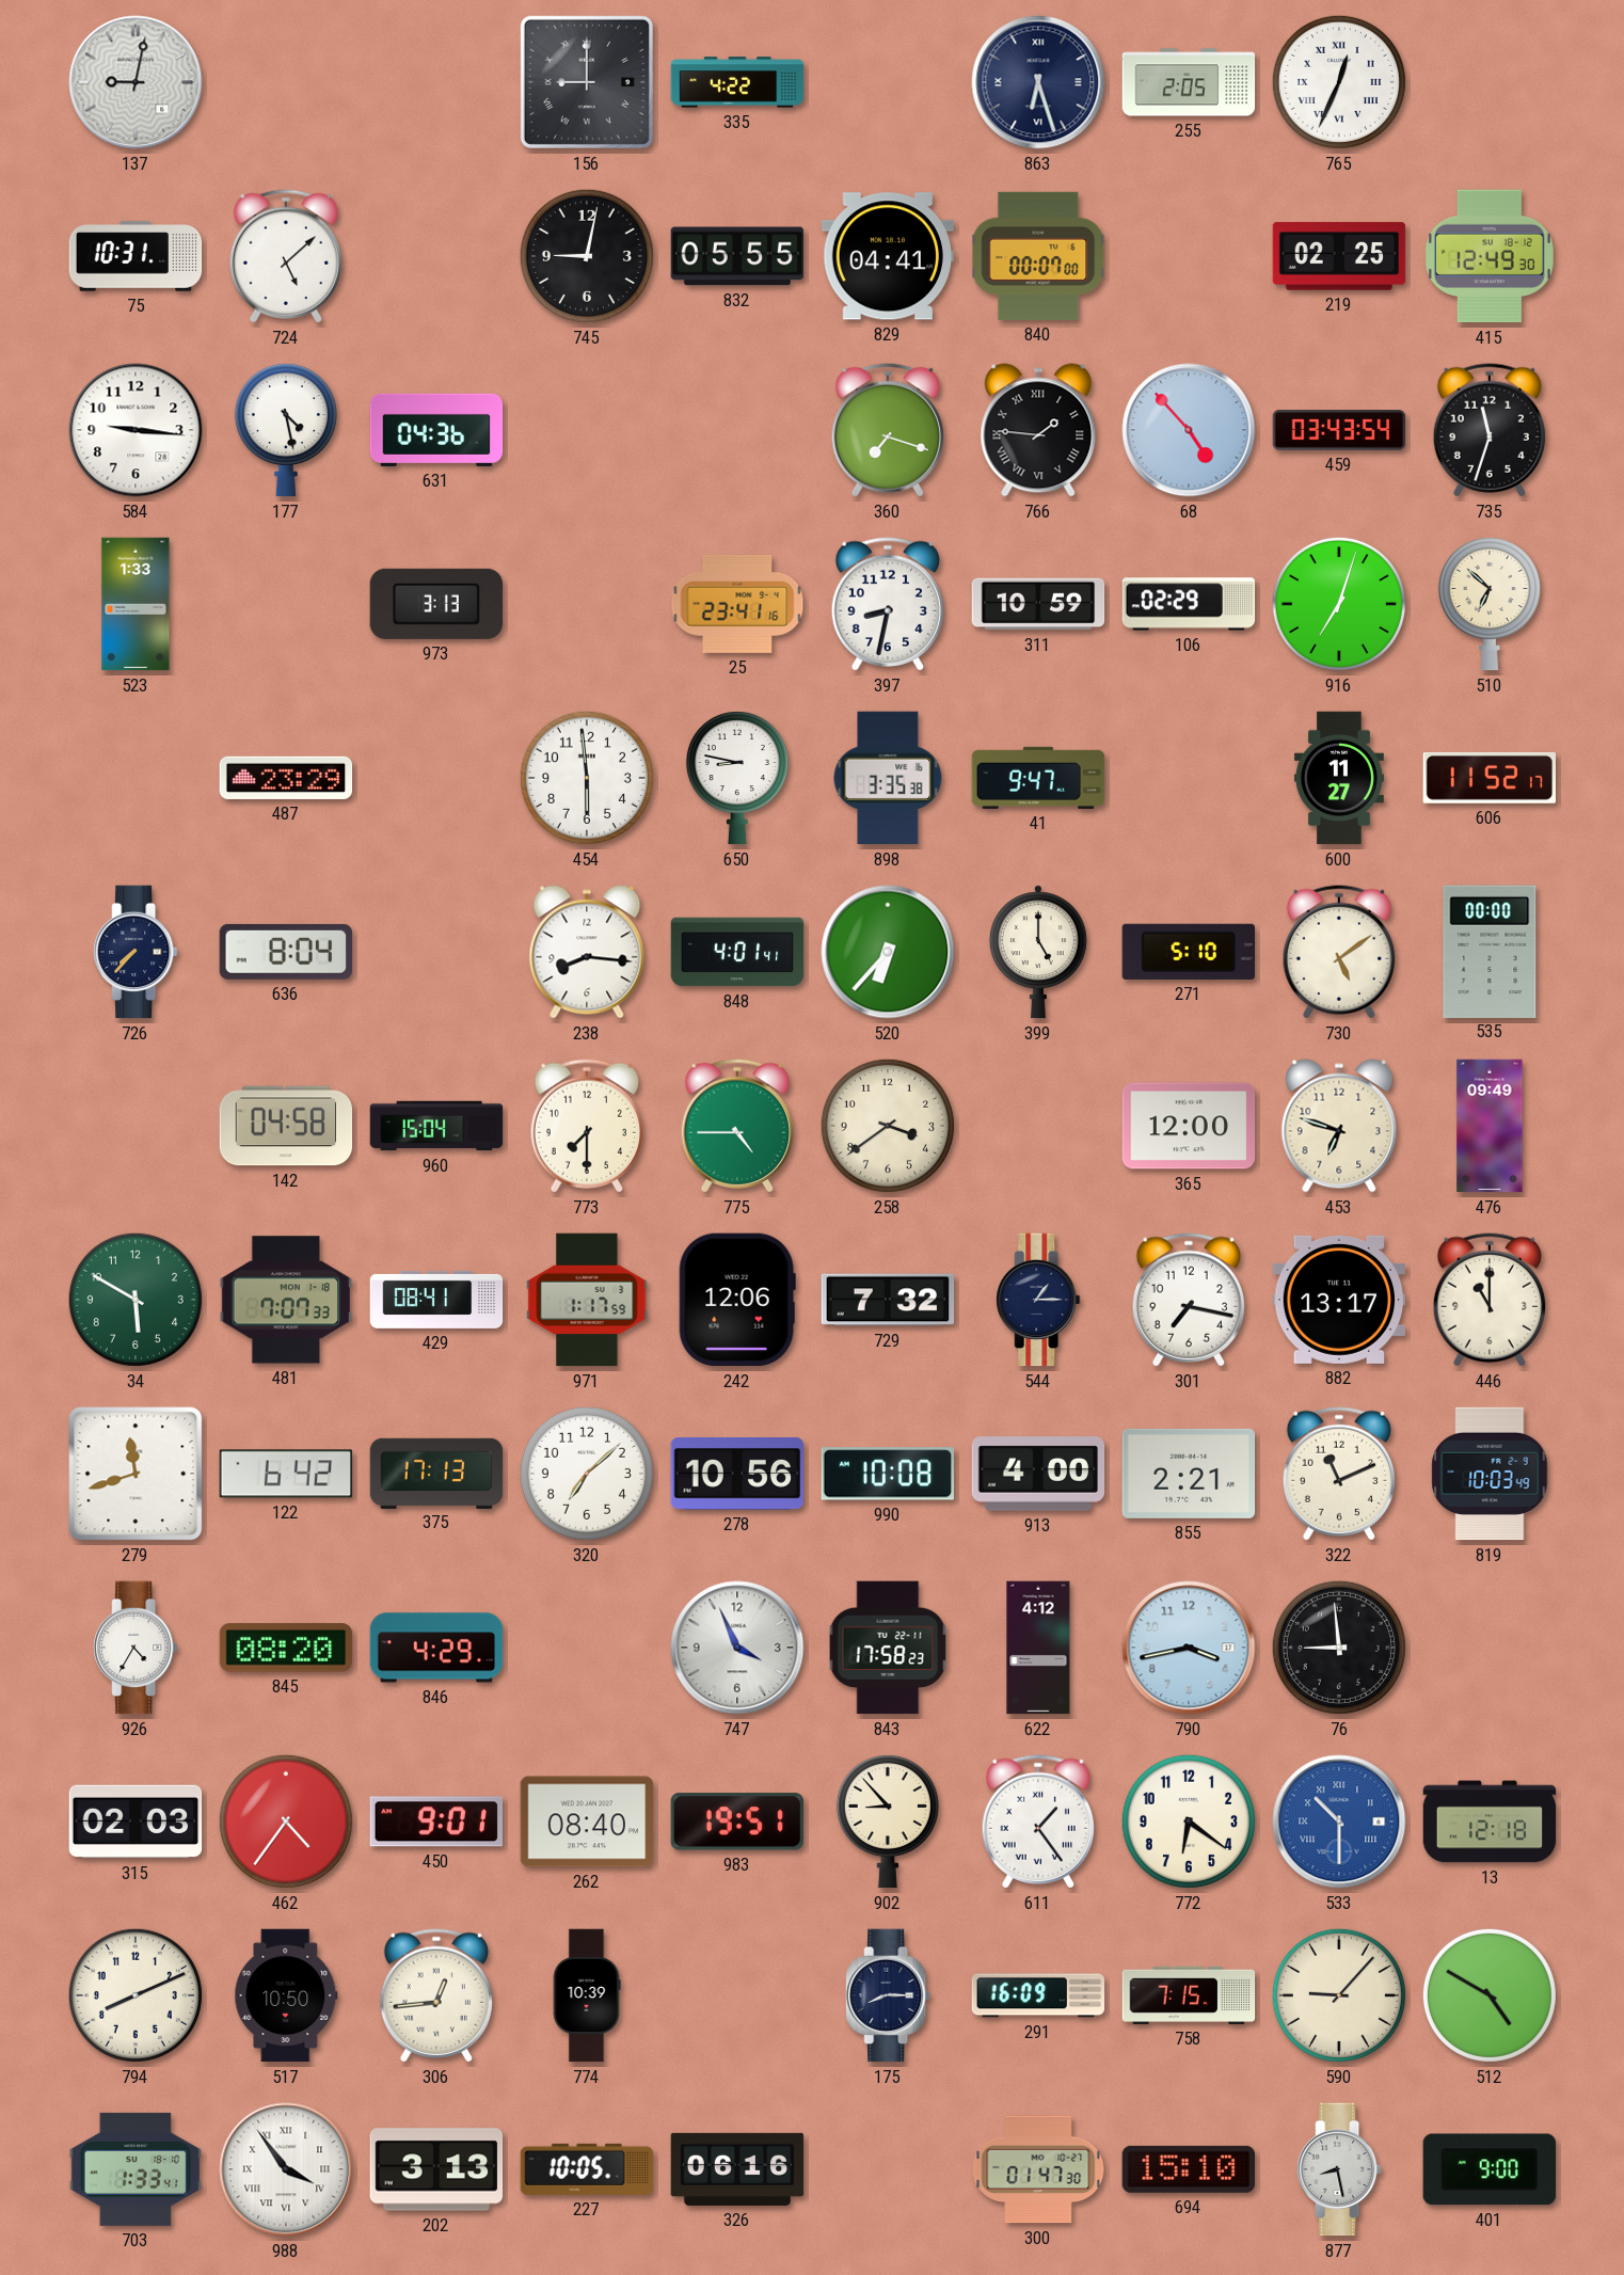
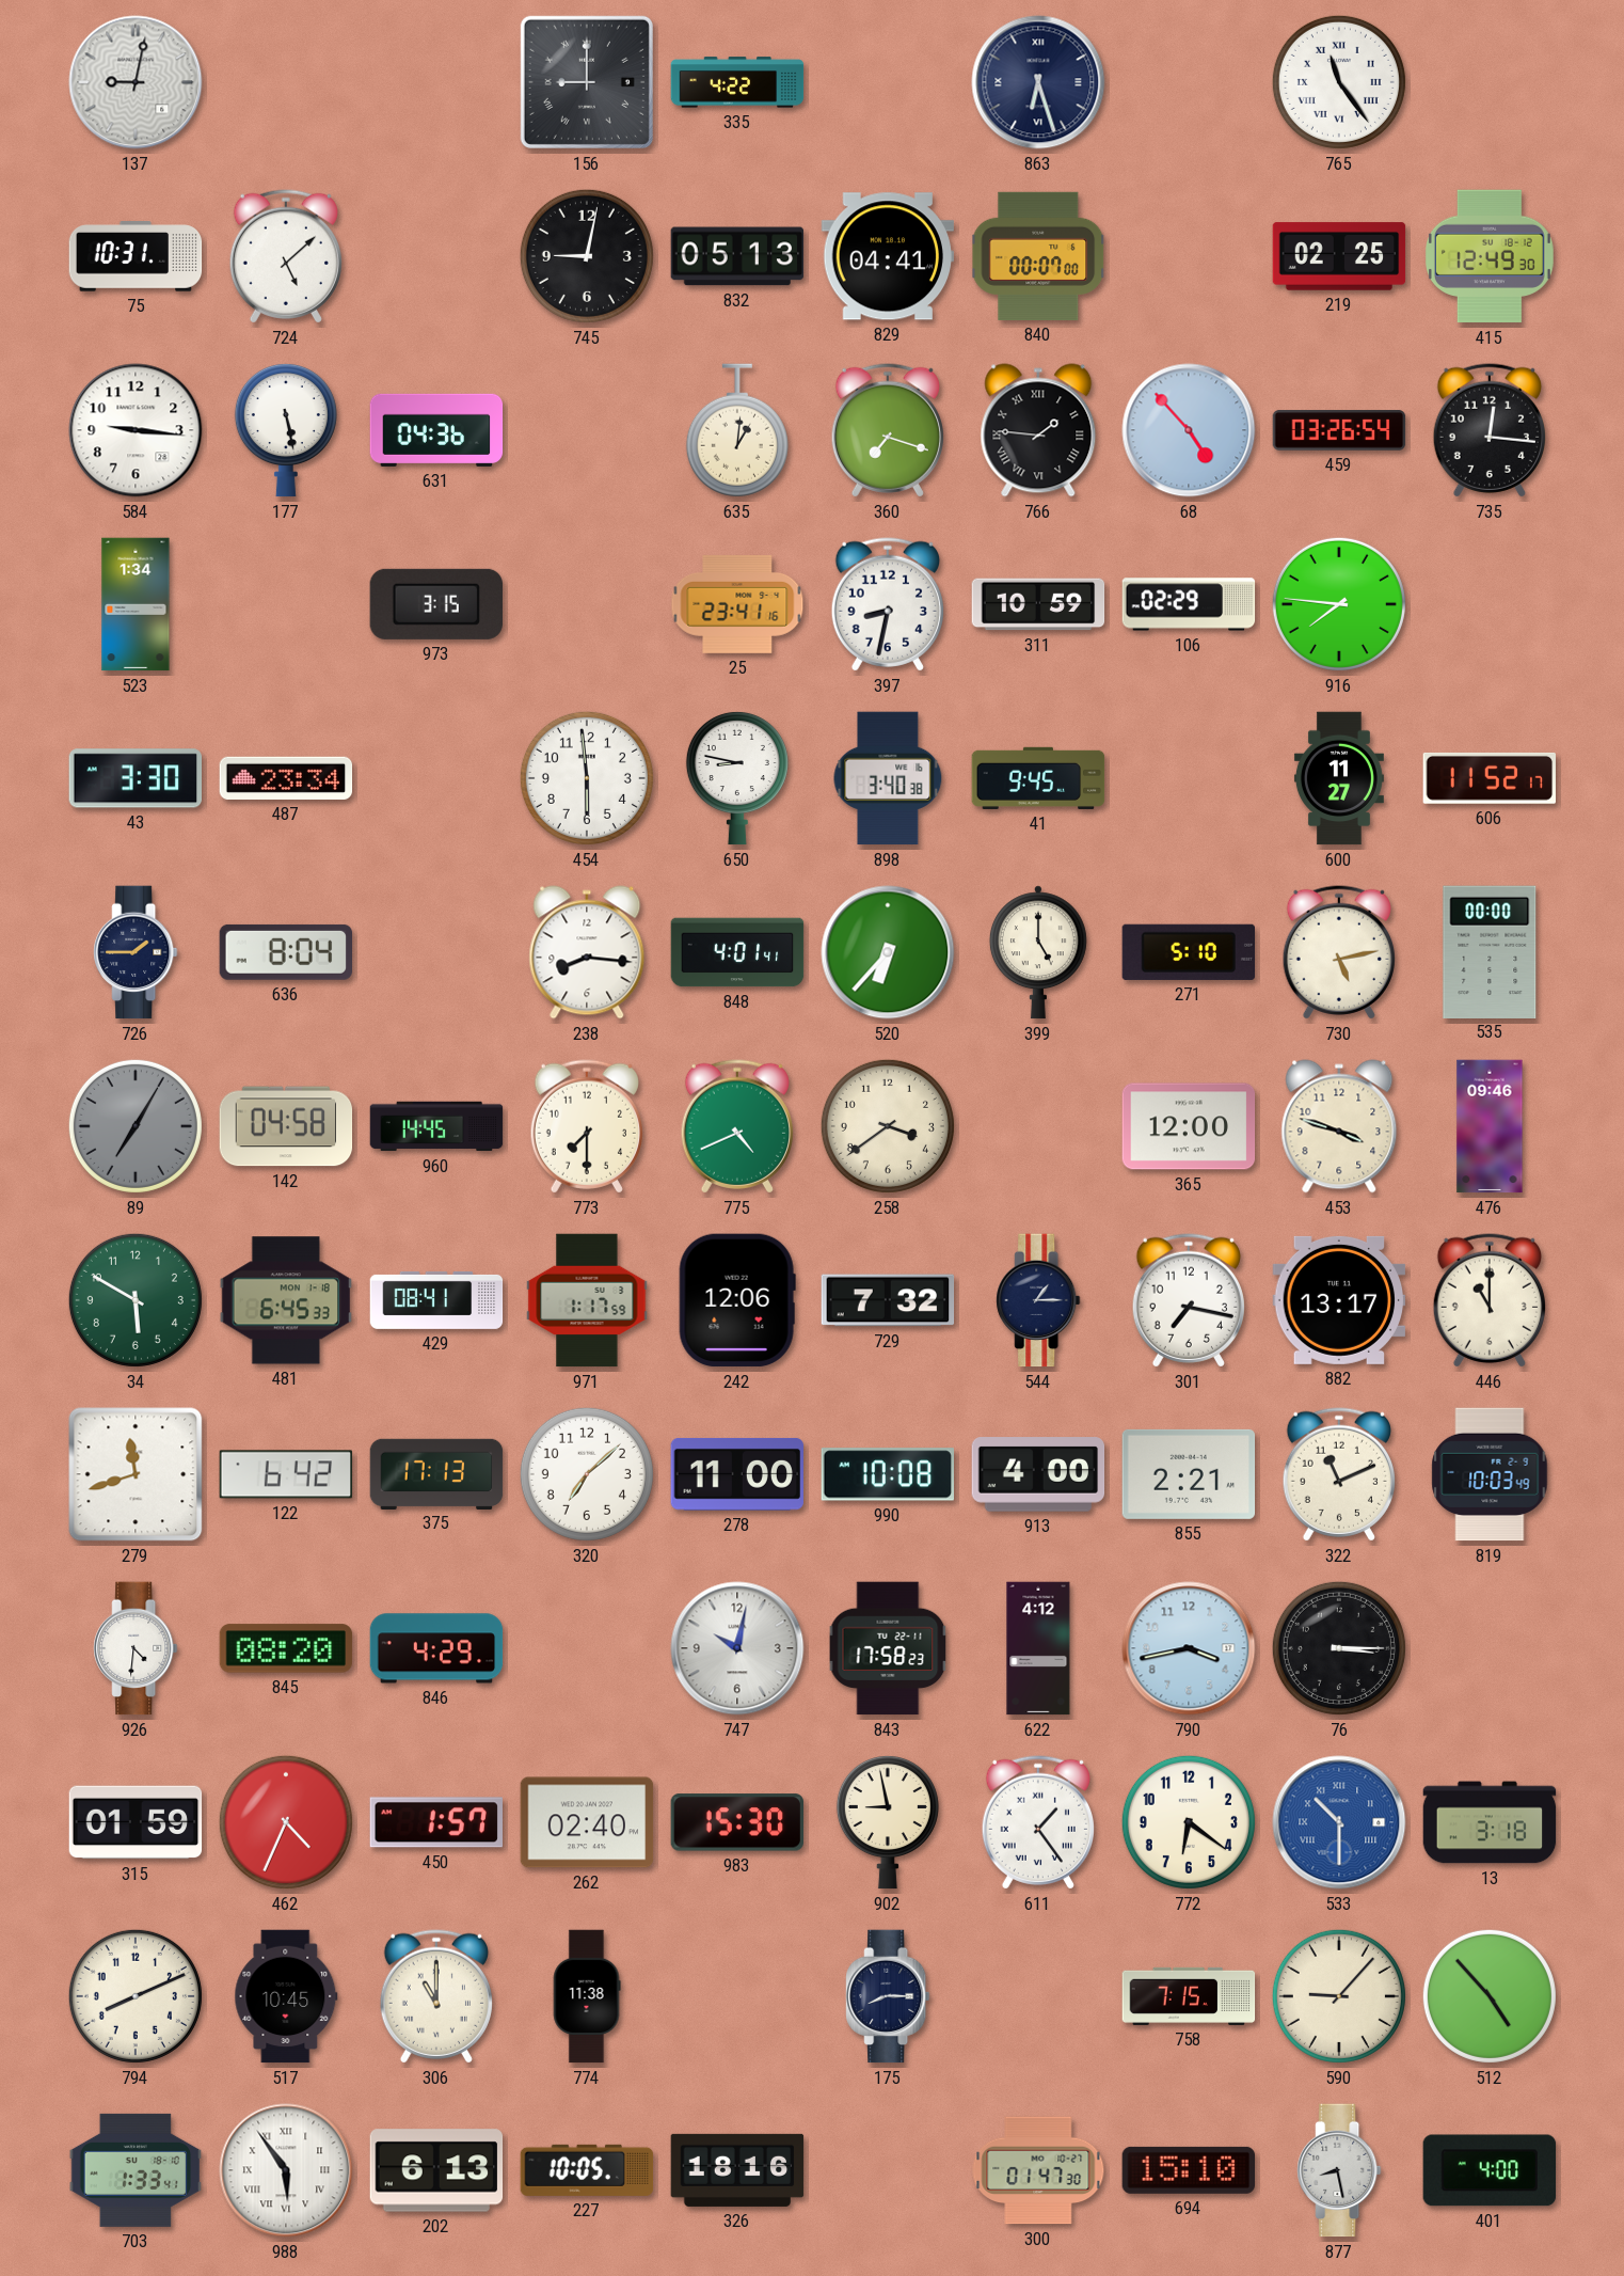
255: 2:05 -> none (1189, 82)
765: 12:34 -> 11:24 (1339, 82)
832: 05:55 -> 05:13 (737, 256)
177: 4:28 -> 5:28 (286, 430)
635: none -> 1:01 (737, 430)
459: 03:43 -> 03:26 (1339, 430)
735: 11:33 -> 12:16 (1490, 430)
523: 1:33 -> 1:34 (136, 604)
973: 3:13 -> 3:15 (435, 604)
916: 7:03 -> 7:46 (1339, 604)
510: 6:52 -> none (1490, 604)
43: none -> 3:30 (134, 778)
487: 23:29 -> 23:34 (286, 778)
898: 3:35 -> 3:40 (888, 778)
41: 9:47 -> 9:45 (1038, 778)
726: 7:37 -> 1:45 (136, 952)
730: 5:09 -> 5:13 (1339, 952)
89: none -> 7:05 (136, 1126)
960: 15:04 -> 14:45 (436, 1126)
775: 4:45 -> 4:41 (737, 1126)
453: 6:48 -> 3:48 (1339, 1126)
476: 09:49 -> 09:46 (1490, 1126)
481: 7:07 -> 6:45 (286, 1300)
278: 10:56 -> 11:00 (737, 1474)
926: 4:35 -> 4:31 (136, 1648)
747: 3:56 -> 10:02 (737, 1648)
76: 8:59 -> 3:15 (1339, 1648)
315: 02:03 -> 01:59 (136, 1822)
462: 4:36 -> 4:34 (286, 1822)
450: 9:01 -> 1:57 (435, 1822)
262: 08:40 -> 02:40 (587, 1822)
983: 19:51 -> 15:30 (736, 1822)
902: 8:53 -> 8:58 (888, 1822)
13: 12:18 -> 3:18 (1490, 1822)
517: 10:50 -> 10:45 (286, 1996)
306: 12:44 -> 11:00 (436, 1996)
774: 10:39 -> 11:38 (587, 1996)
291: 16:09 -> none (1038, 1995)
512: 4:50 -> 4:53 (1490, 1996)
988: 3:54 -> 5:54 (286, 2170)
202: 3:13 -> 6:13 (436, 2170)
326: 06:16 -> 18:16 (737, 2170)
401: 9:00 -> 4:00 (1490, 2170)
